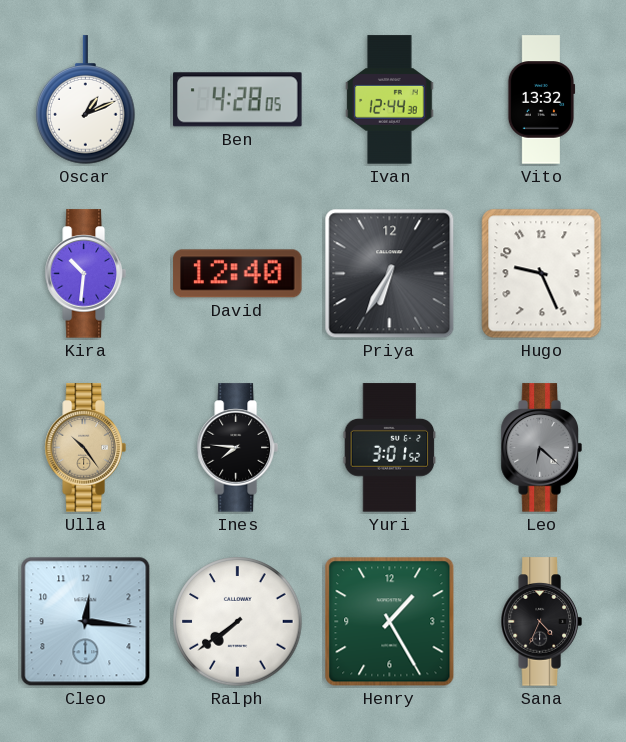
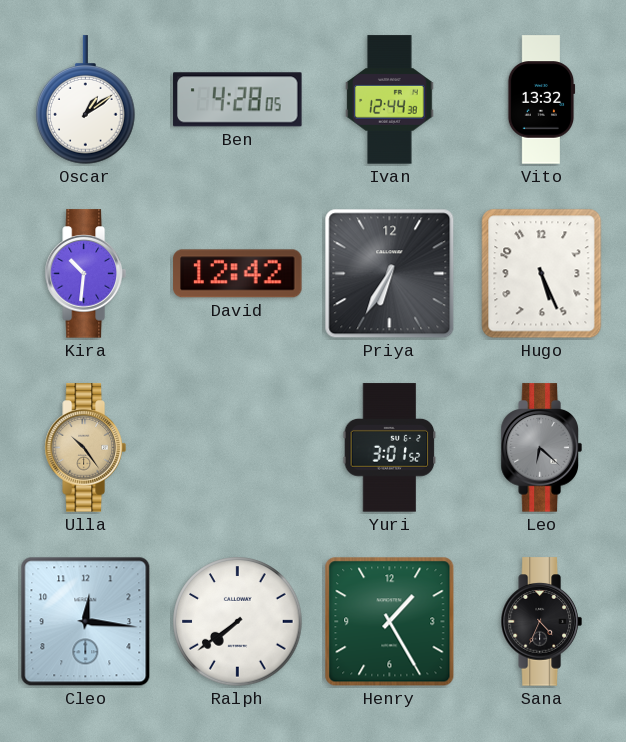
Oscar: 1:11 -> 1:09 (86, 100)
David: 12:40 -> 12:42 (238, 274)
Hugo: 9:26 -> 5:26 (542, 274)
Ines: 7:46 -> none (237, 448)
